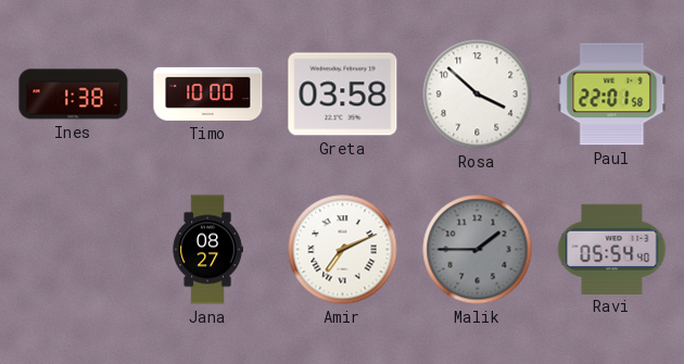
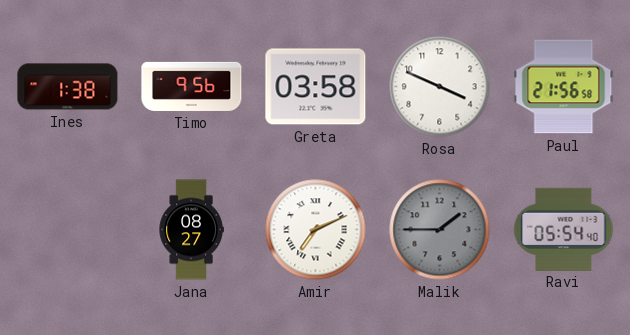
Timo: 10:00 -> 9:56 (192, 86)
Rosa: 3:52 -> 3:49 (440, 87)
Paul: 22:01 -> 21:56 (564, 87)
